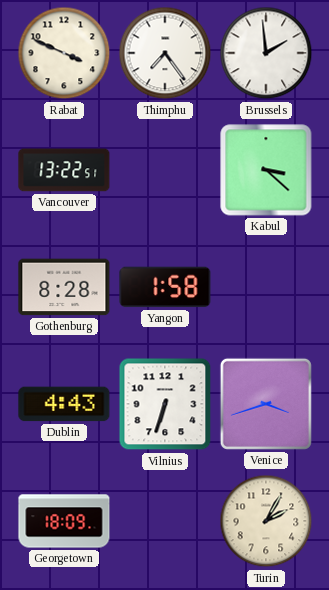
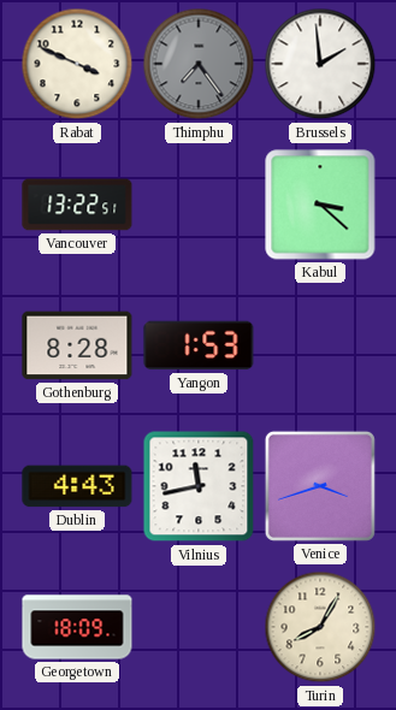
Thimphu dial: white -> grey (199, 64)
Yangon: 1:58 -> 1:53 (199, 345)
Vilnius: 6:33 -> 11:43 (199, 486)
Turin: 2:05 -> 8:05 (320, 627)
